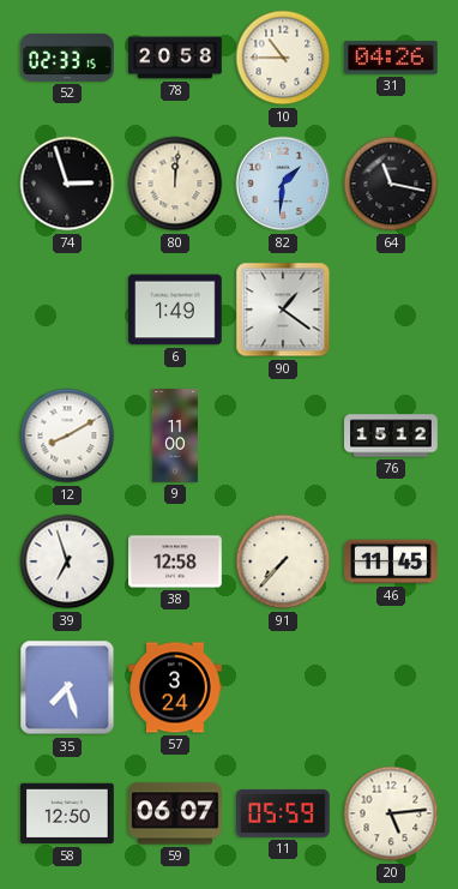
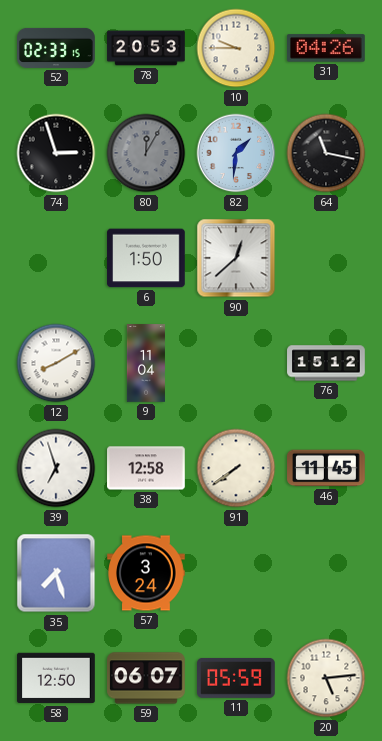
78: 20:58 -> 20:53 (146, 48)
10: 10:45 -> 9:45 (236, 48)
80: 12:01 -> 12:05 (146, 153)
80 dial: cream -> grey (146, 153)
6: 1:49 -> 1:50 (146, 258)
90: 1:21 -> 12:38 (236, 258)
9: 11:00 -> 11:04 (146, 363)
91: 7:37 -> 7:39 (236, 468)
